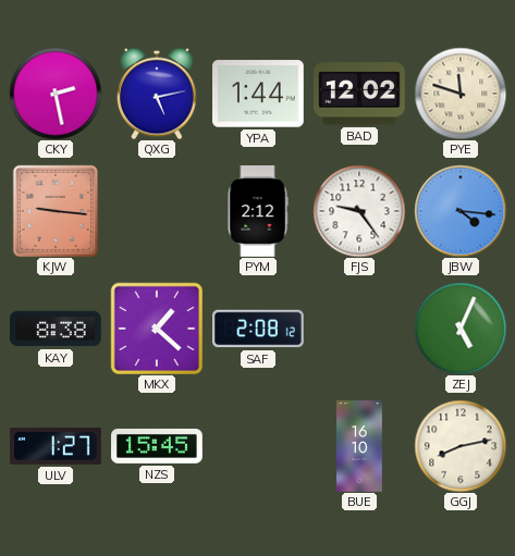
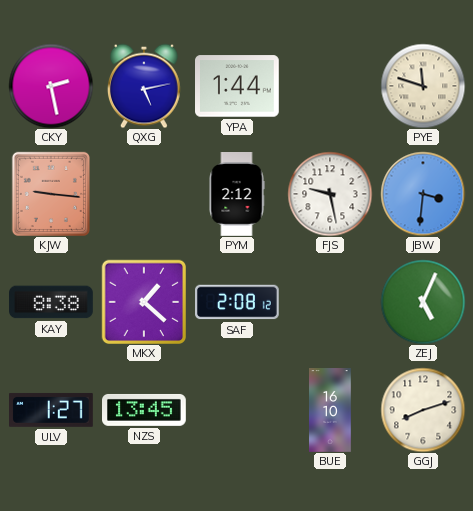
BAD: 12:02 -> none (360, 94)
FJS: 9:24 -> 9:28 (330, 194)
JBW: 4:16 -> 3:31 (423, 194)
NZS: 15:45 -> 13:45 (145, 410)
GGJ: 8:13 -> 8:12 (423, 410)
